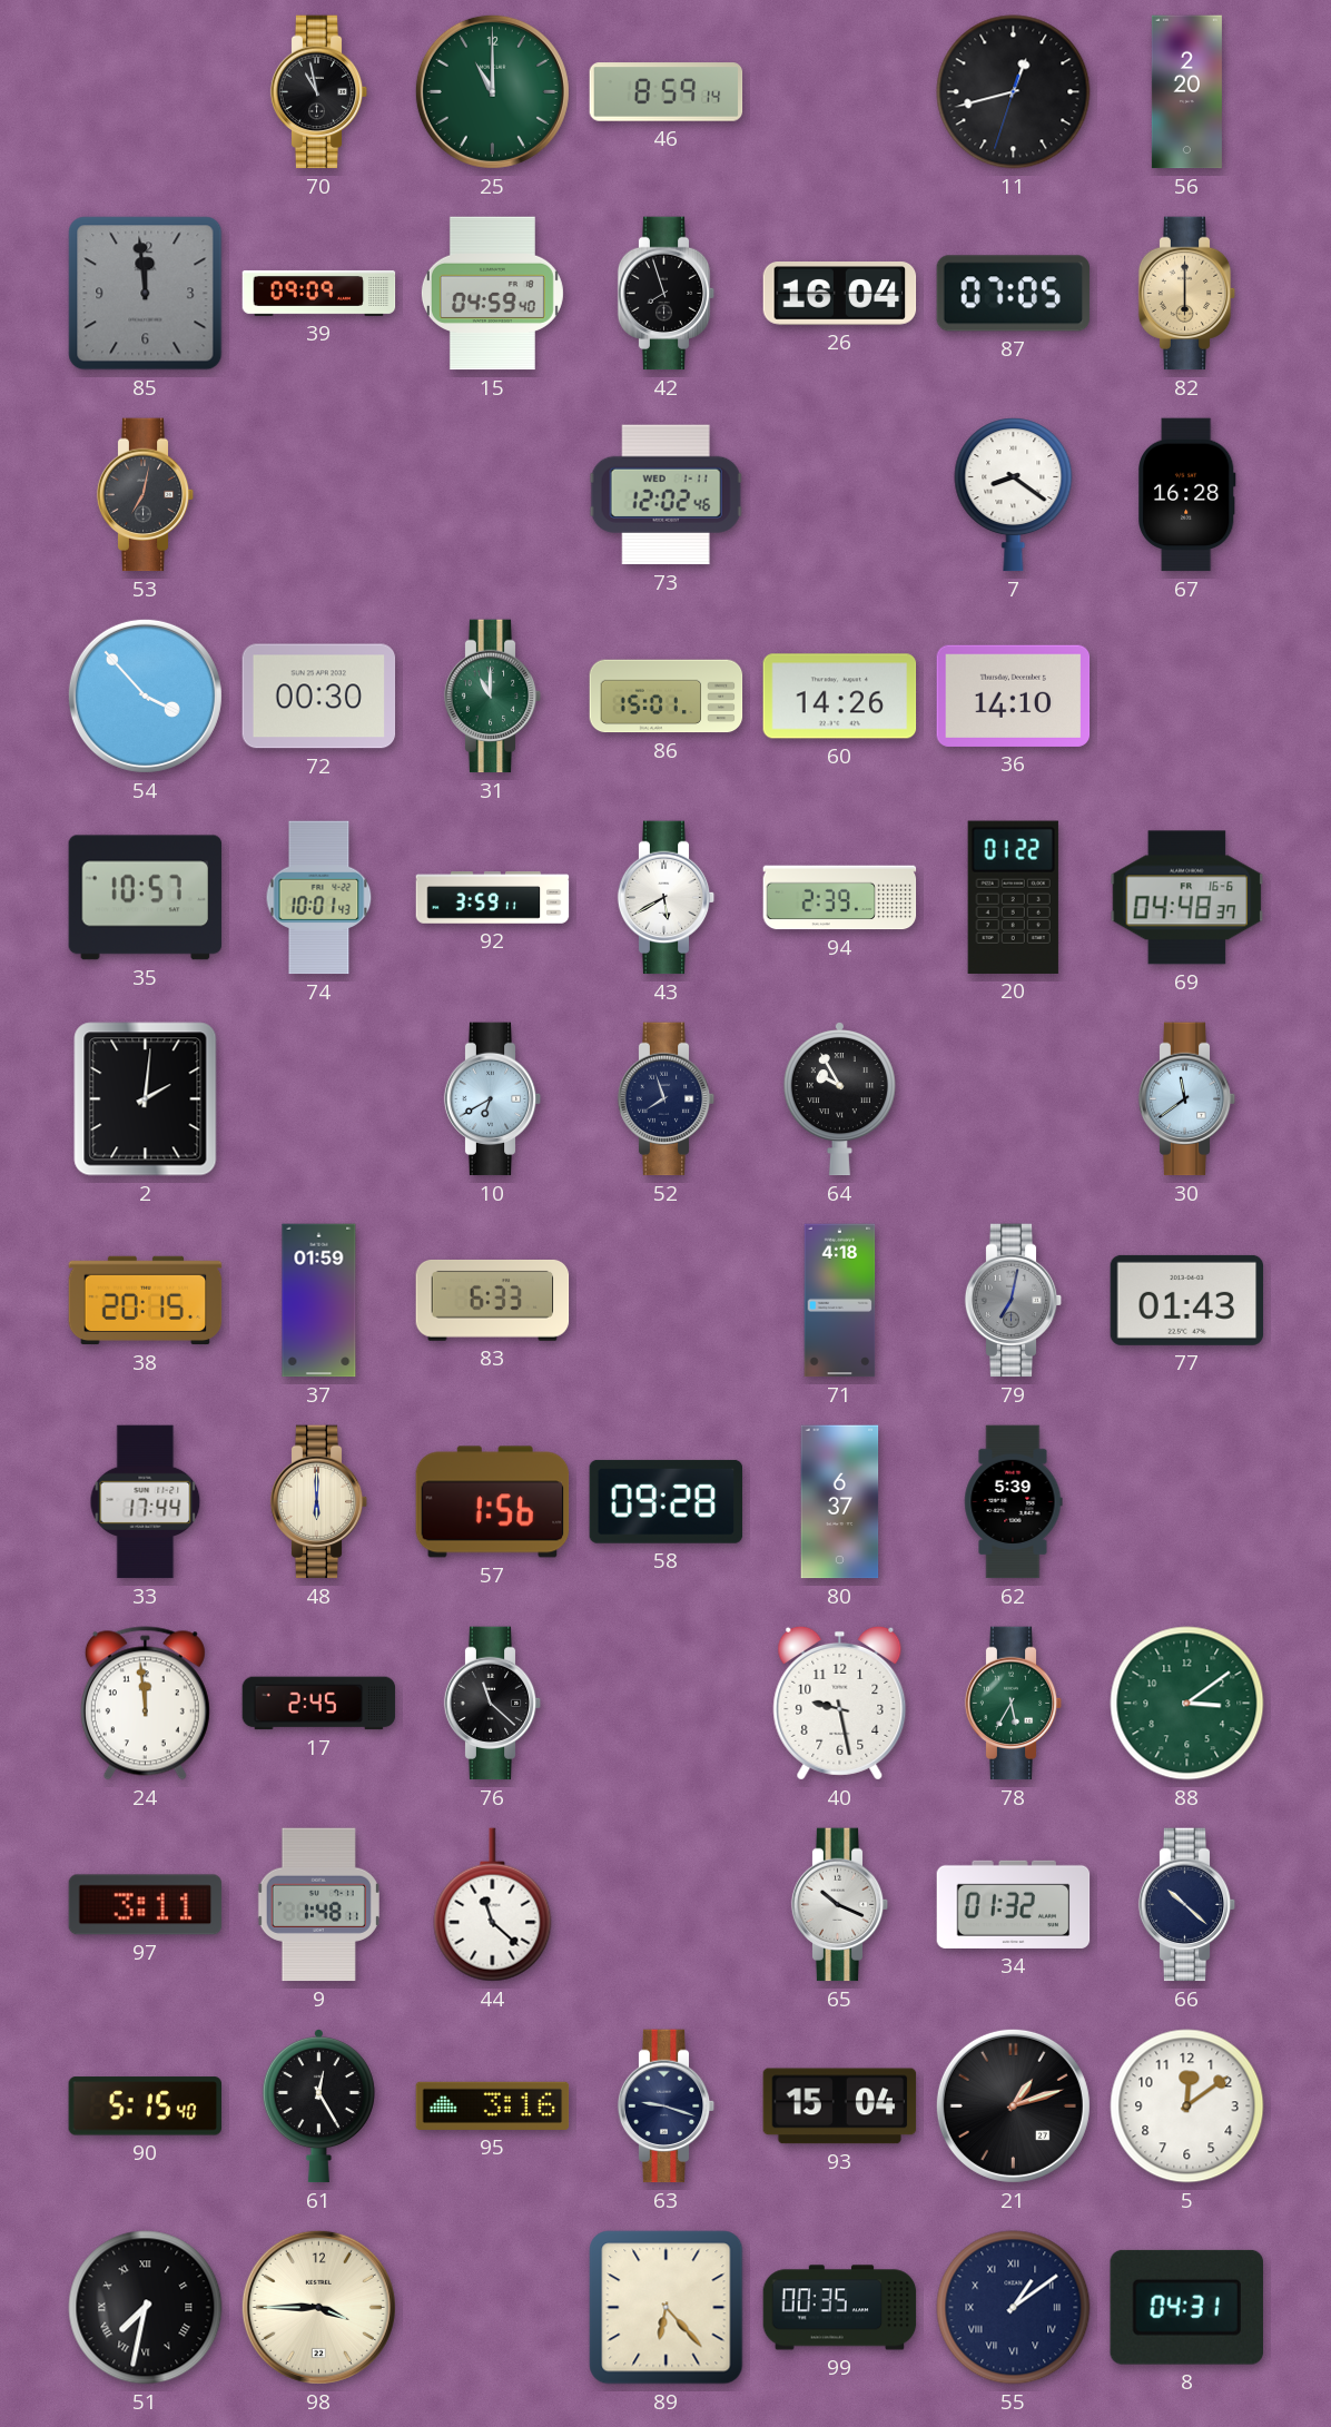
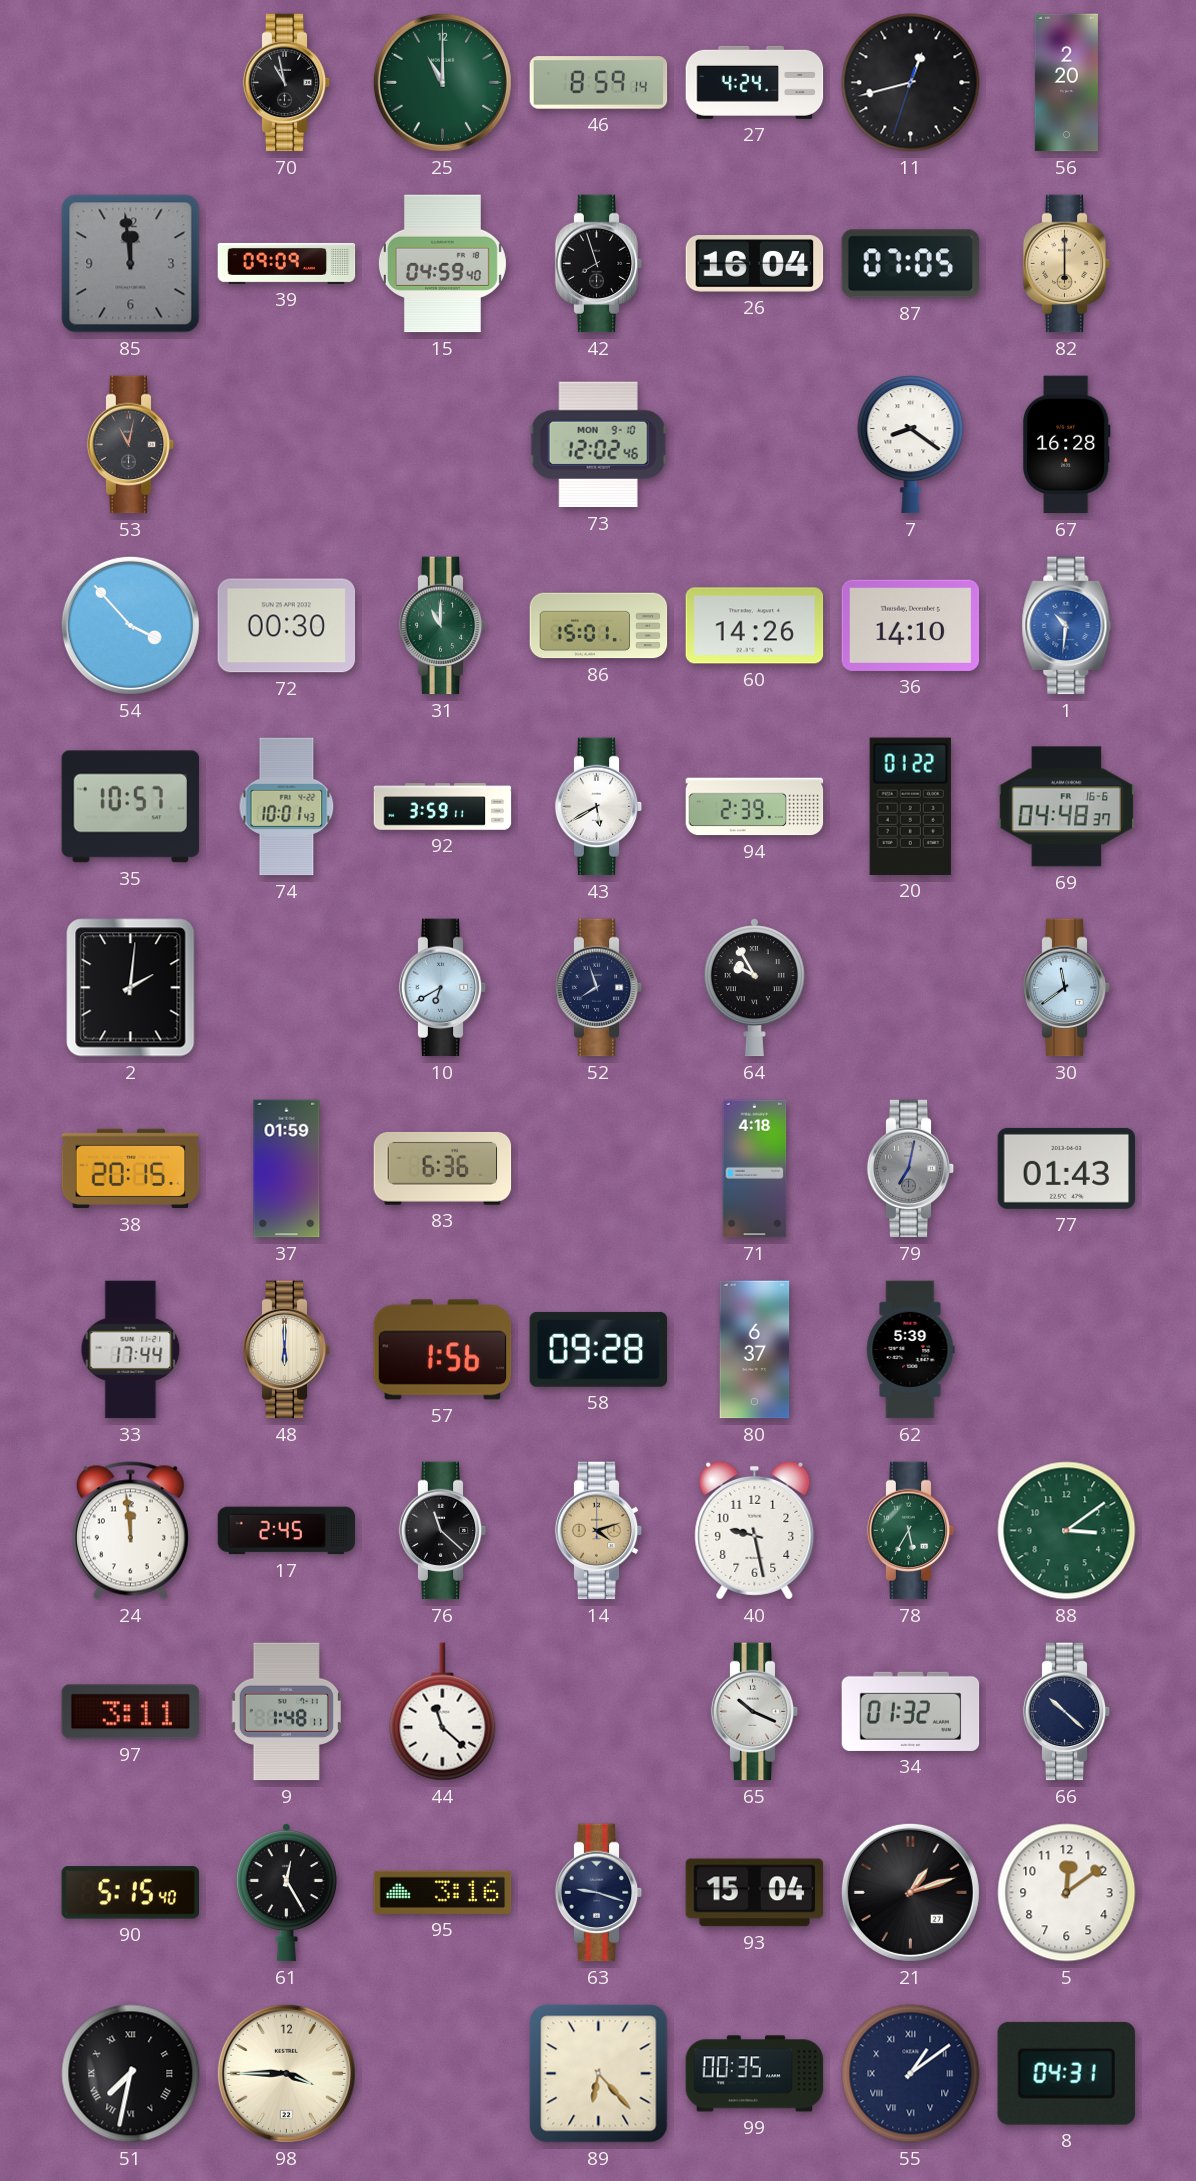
27: none -> 4:24 (755, 82)
53: 7:02 -> 11:02 (131, 445)
73 date: WED 1-11 -> MON 9-10 (598, 445)
1: none -> 10:31 (1067, 626)
83: 6:33 -> 6:36 (443, 1168)
14: none -> 4:12 (599, 1531)
